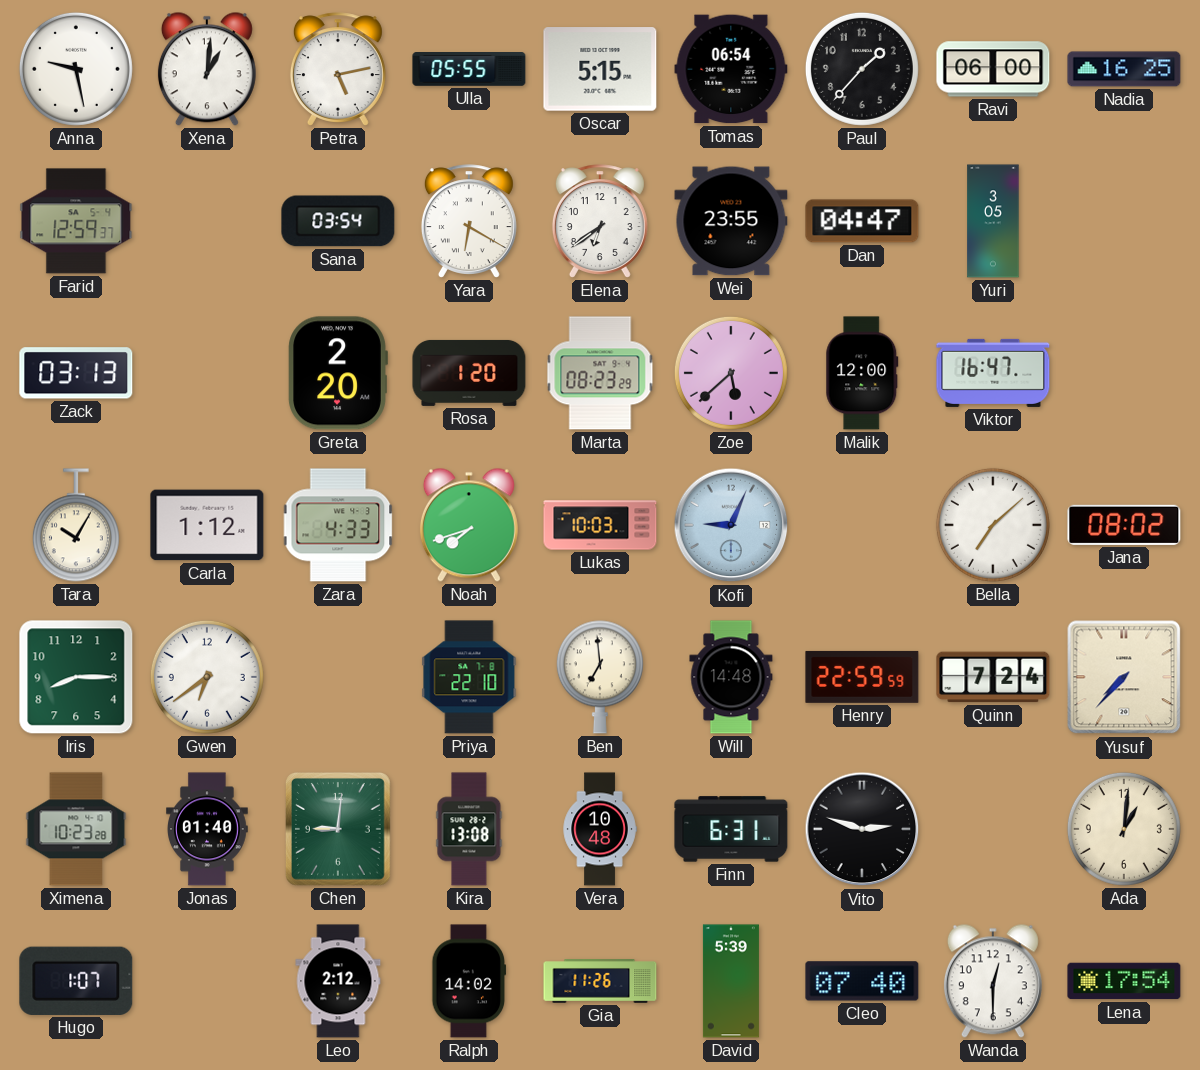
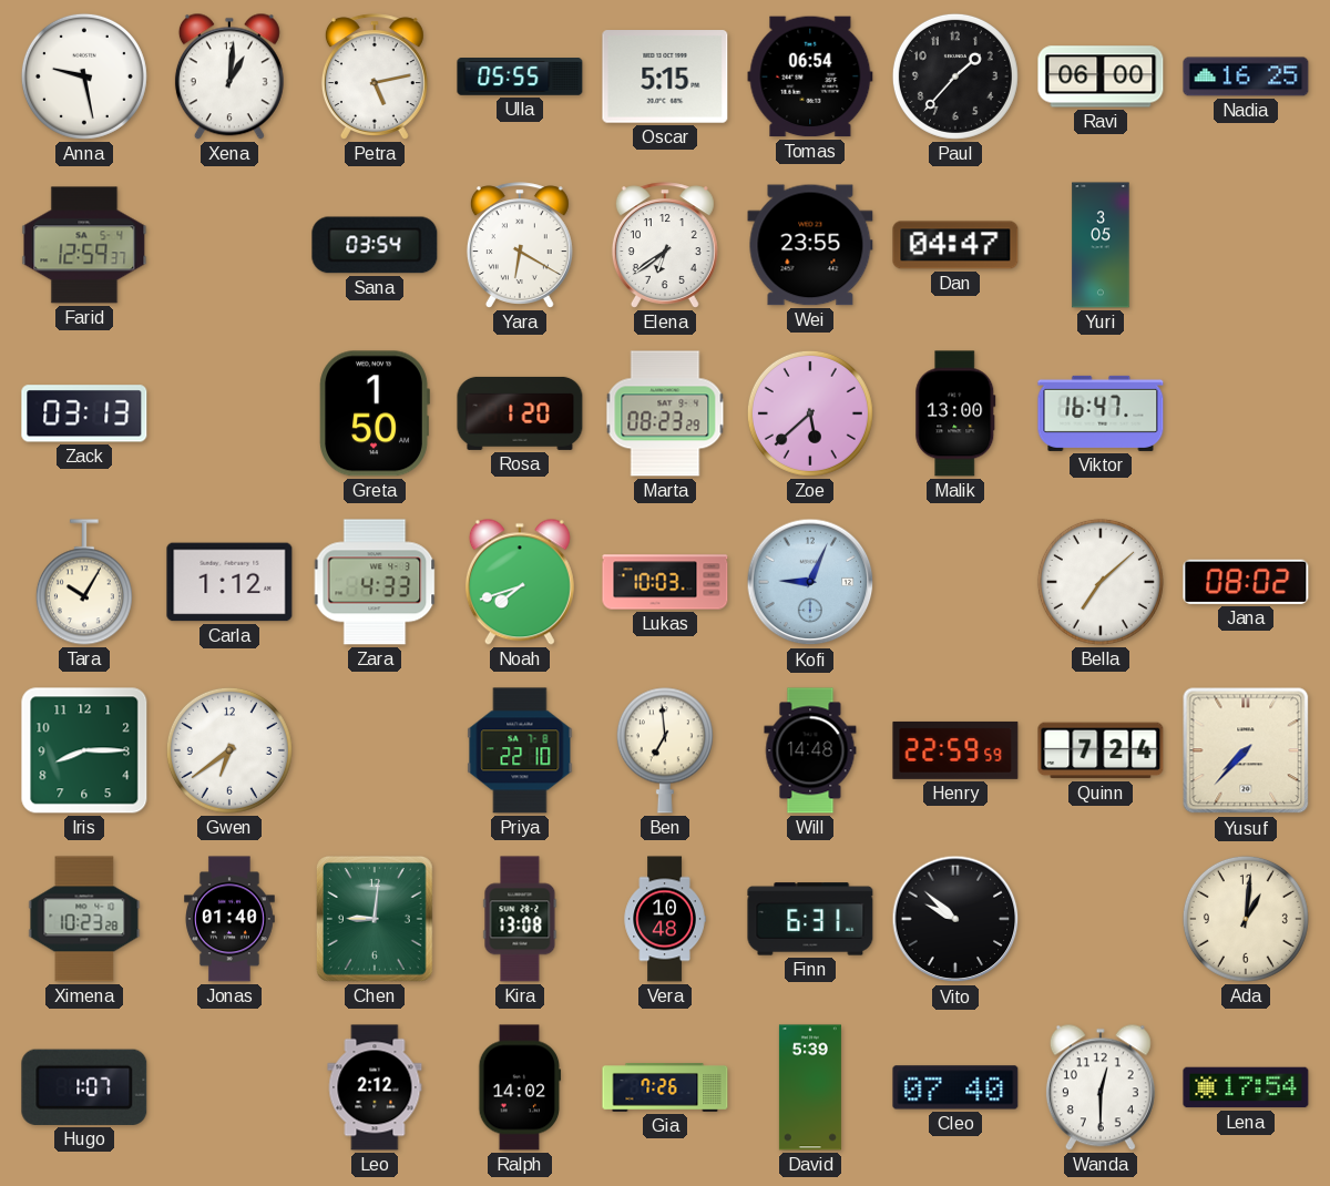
Greta: 2:20 -> 1:50 (375, 413)
Malik: 12:00 -> 13:00 (955, 413)
Vito: 2:48 -> 9:52 (955, 919)
Gia: 11:26 -> 7:26 (665, 1088)
